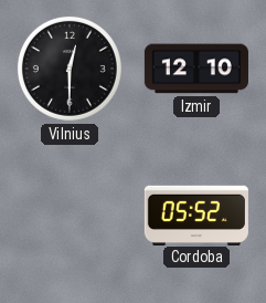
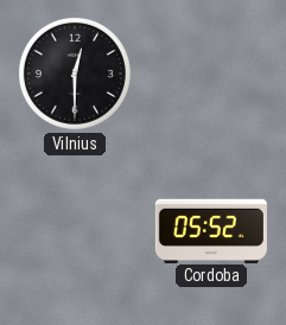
Izmir: 12:10 -> none (196, 69)
